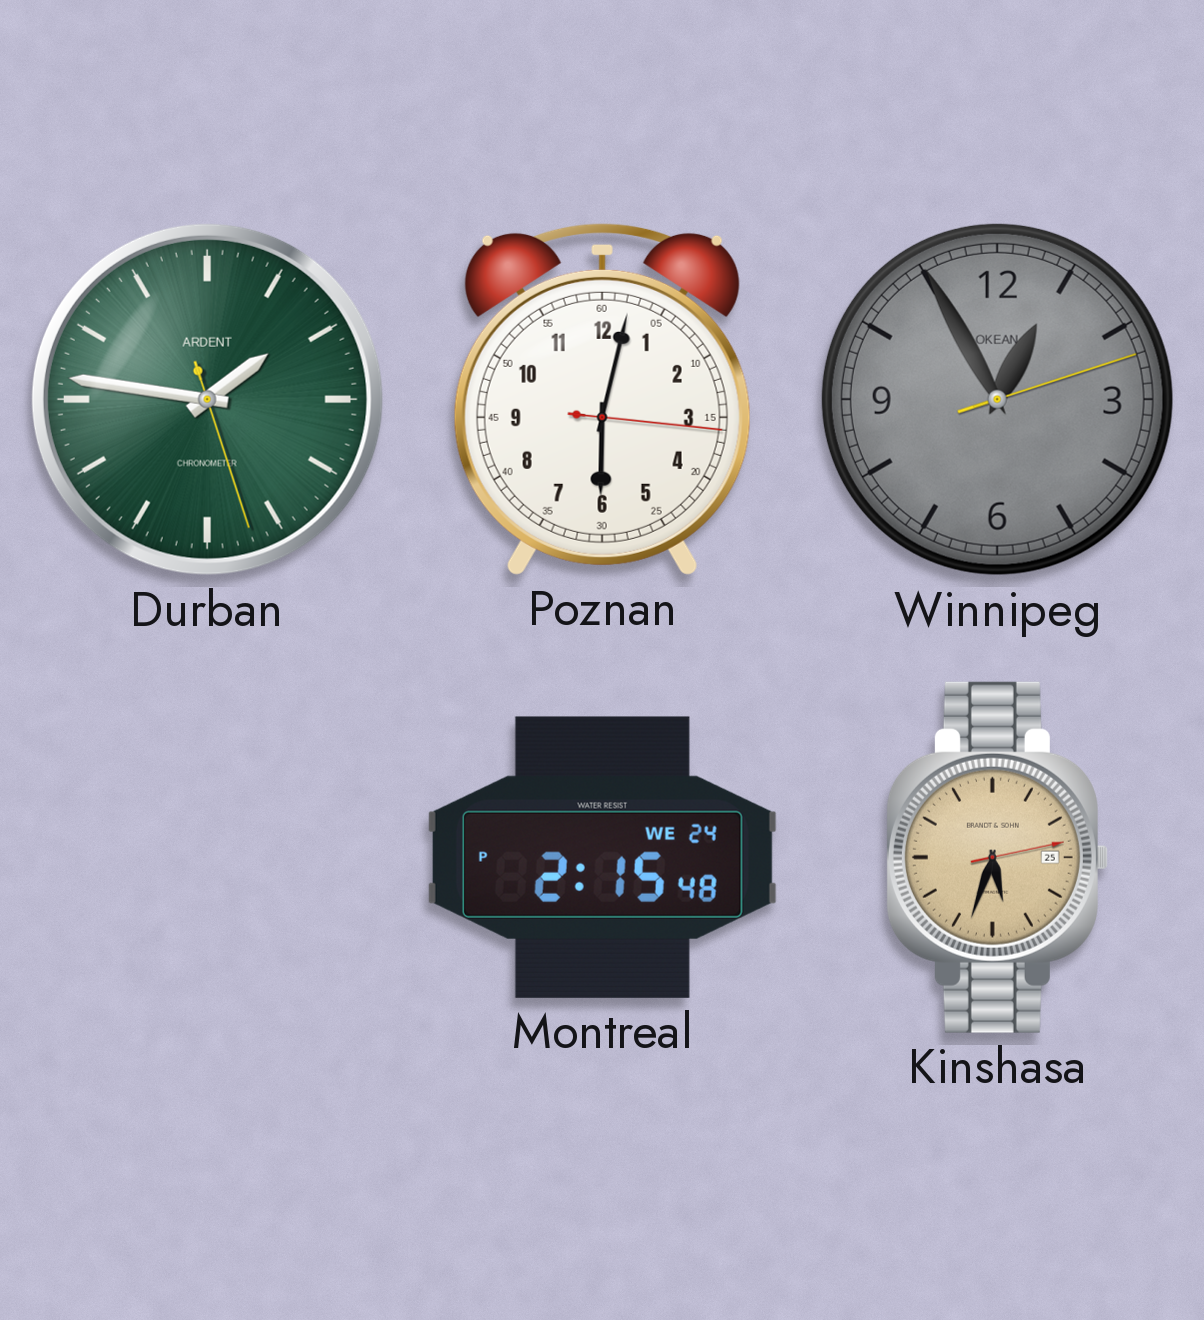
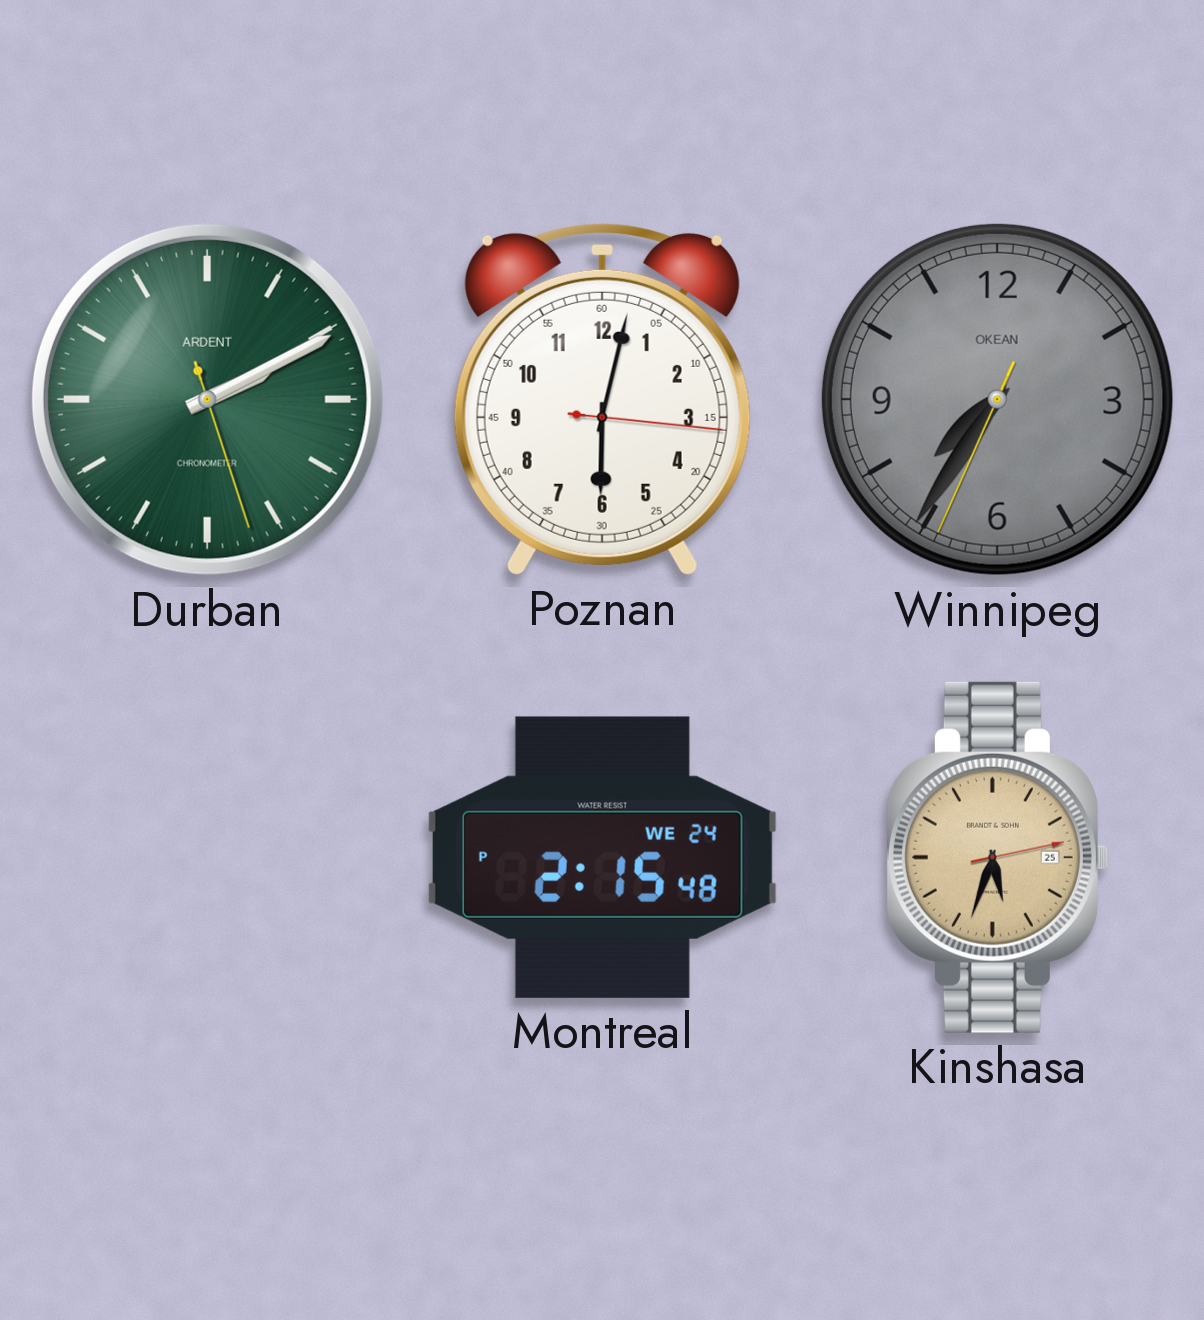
Durban: 1:46 -> 2:10 (207, 399)
Winnipeg: 12:55 -> 7:35 (997, 399)
